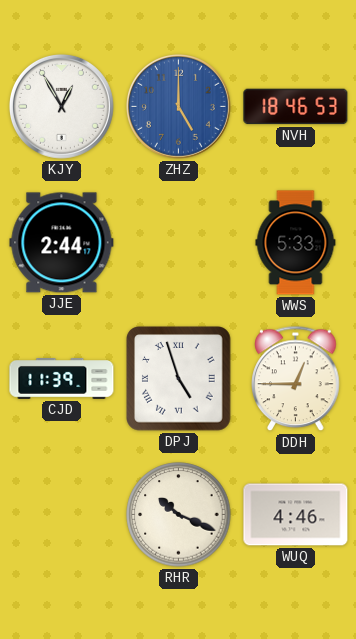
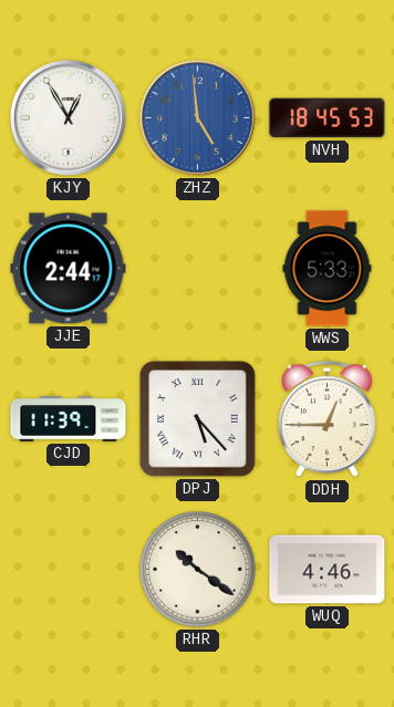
ZHZ: 5:00 -> 4:59 (197, 117)
NVH: 18:46 -> 18:45 (328, 118)
DPJ: 4:57 -> 5:23 (198, 419)
RHR: 10:19 -> 10:21 (198, 570)
